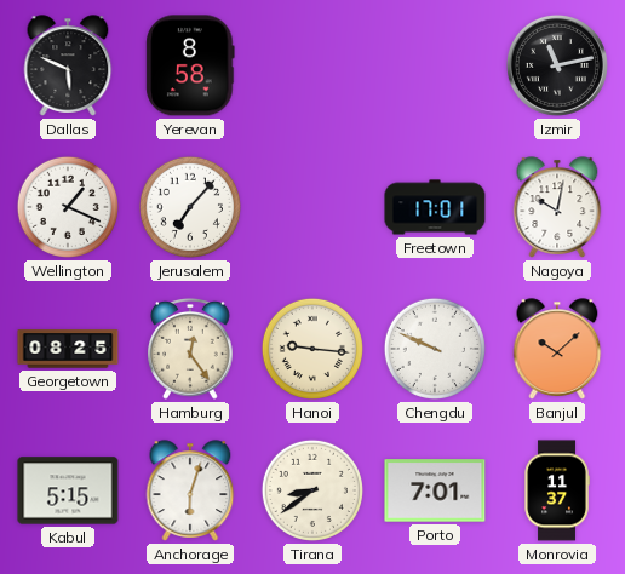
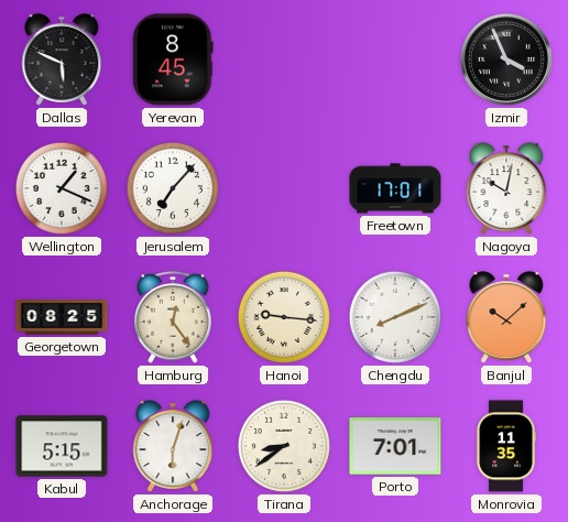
Yerevan: 8:58 -> 8:45 (173, 59)
Izmir: 11:13 -> 3:56 (506, 59)
Chengdu: 9:49 -> 8:11 (395, 317)
Monrovia: 11:37 -> 11:35 (506, 446)
